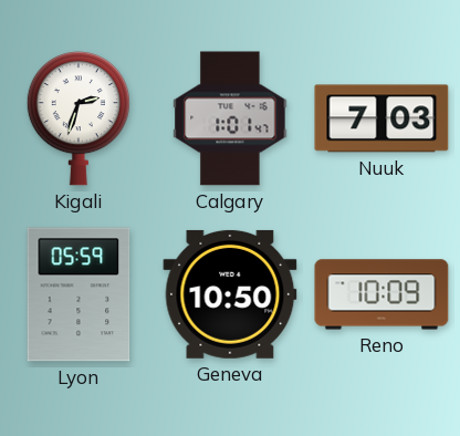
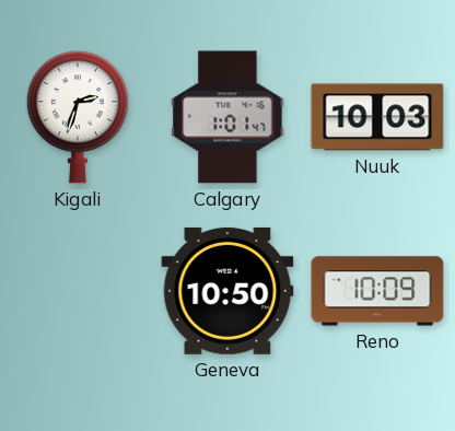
Nuuk: 7:03 -> 10:03 (377, 117)
Lyon: 05:59 -> none (79, 294)
